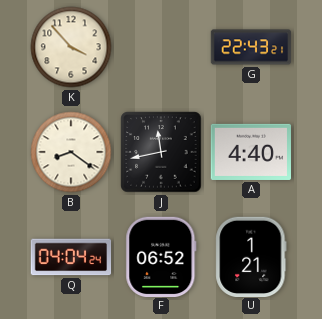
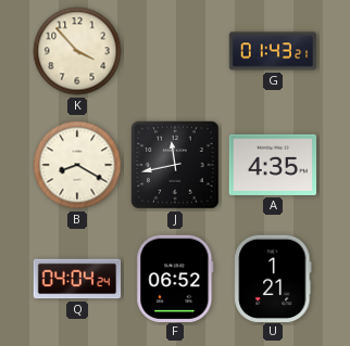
G: 22:43 -> 01:43 (273, 51)
B: 8:21 -> 8:20 (77, 165)
A: 4:40 -> 4:35 (273, 165)
